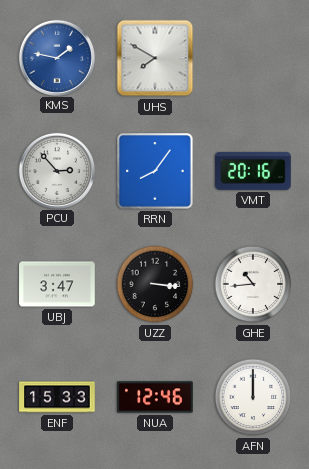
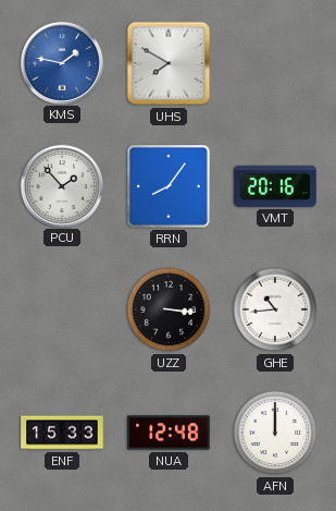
PCU: 2:53 -> 1:53 (61, 185)
UBJ: 3:47 -> none (57, 284)
NUA: 12:46 -> 12:48 (169, 433)
